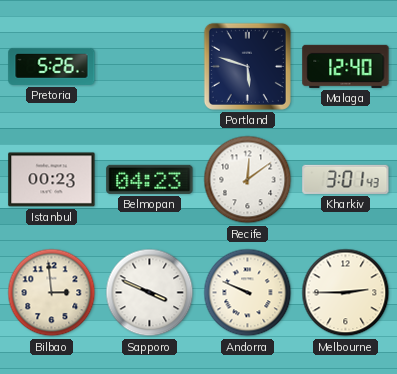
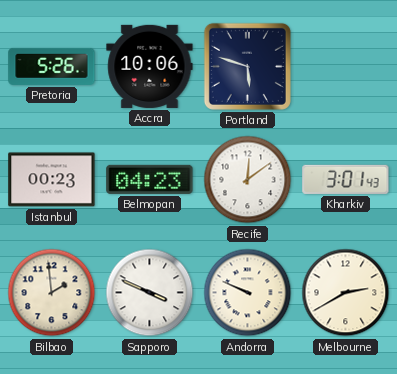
Accra: none -> 10:06 (150, 66)
Malaga: 12:40 -> none (346, 66)
Bilbao: 2:59 -> 1:59 (52, 293)
Melbourne: 2:45 -> 2:40 (346, 293)
